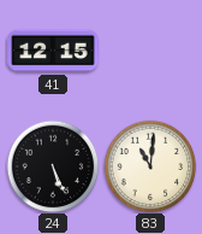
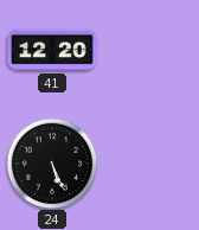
41: 12:15 -> 12:20 (52, 50)
83: 11:01 -> none (150, 166)
